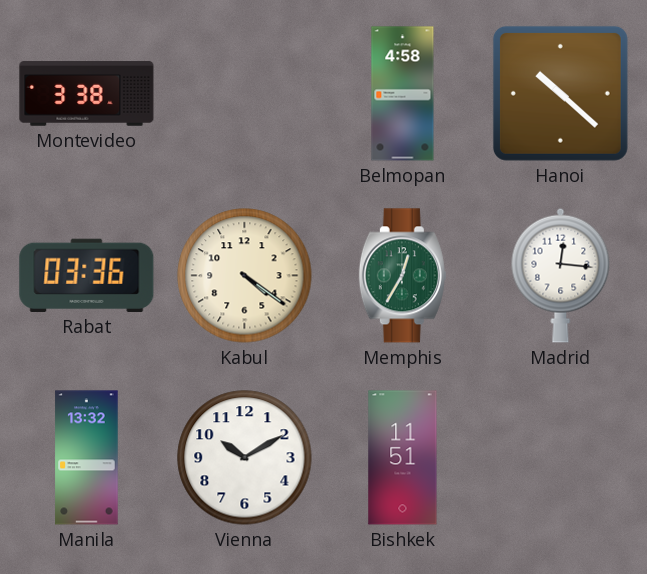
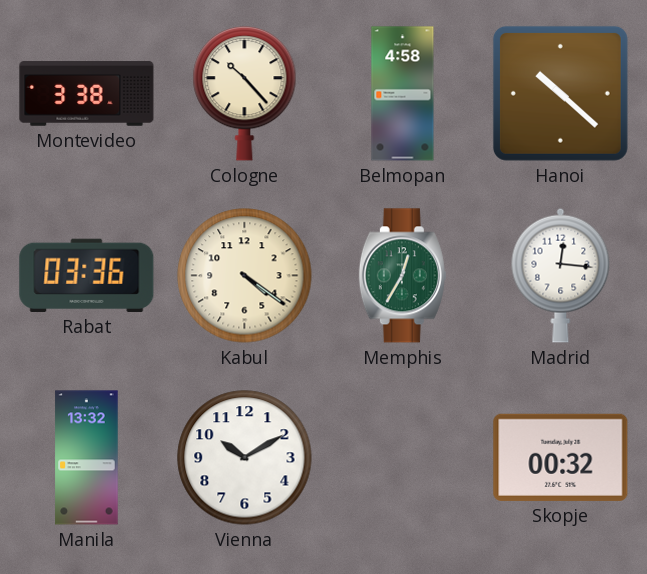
Cologne: none -> 10:23 (245, 94)
Bishkek: 11:51 -> none (403, 458)
Skopje: none -> 00:32 (561, 457)
